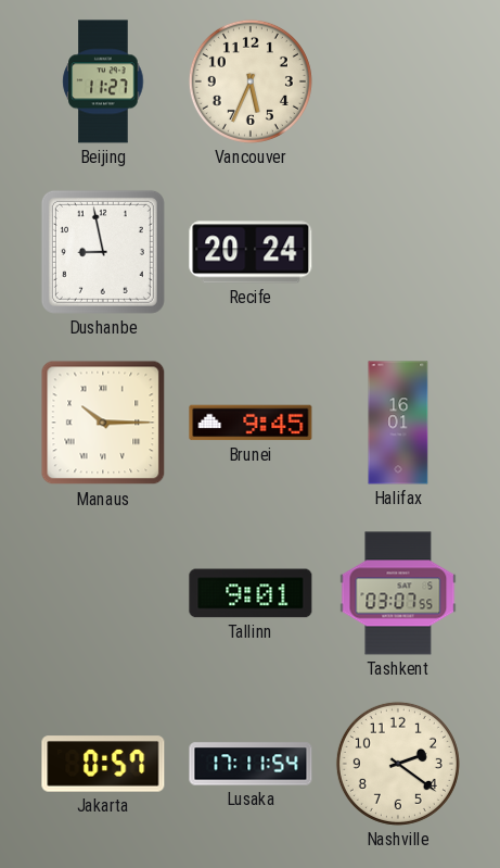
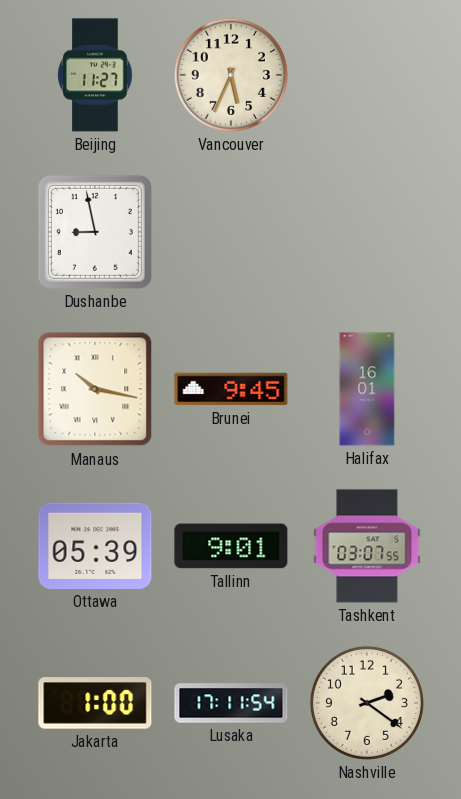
Recife: 20:24 -> none (251, 252)
Manaus: 10:15 -> 10:17 (95, 389)
Ottawa: none -> 05:39 (95, 546)
Jakarta: 0:57 -> 1:00 (95, 703)
